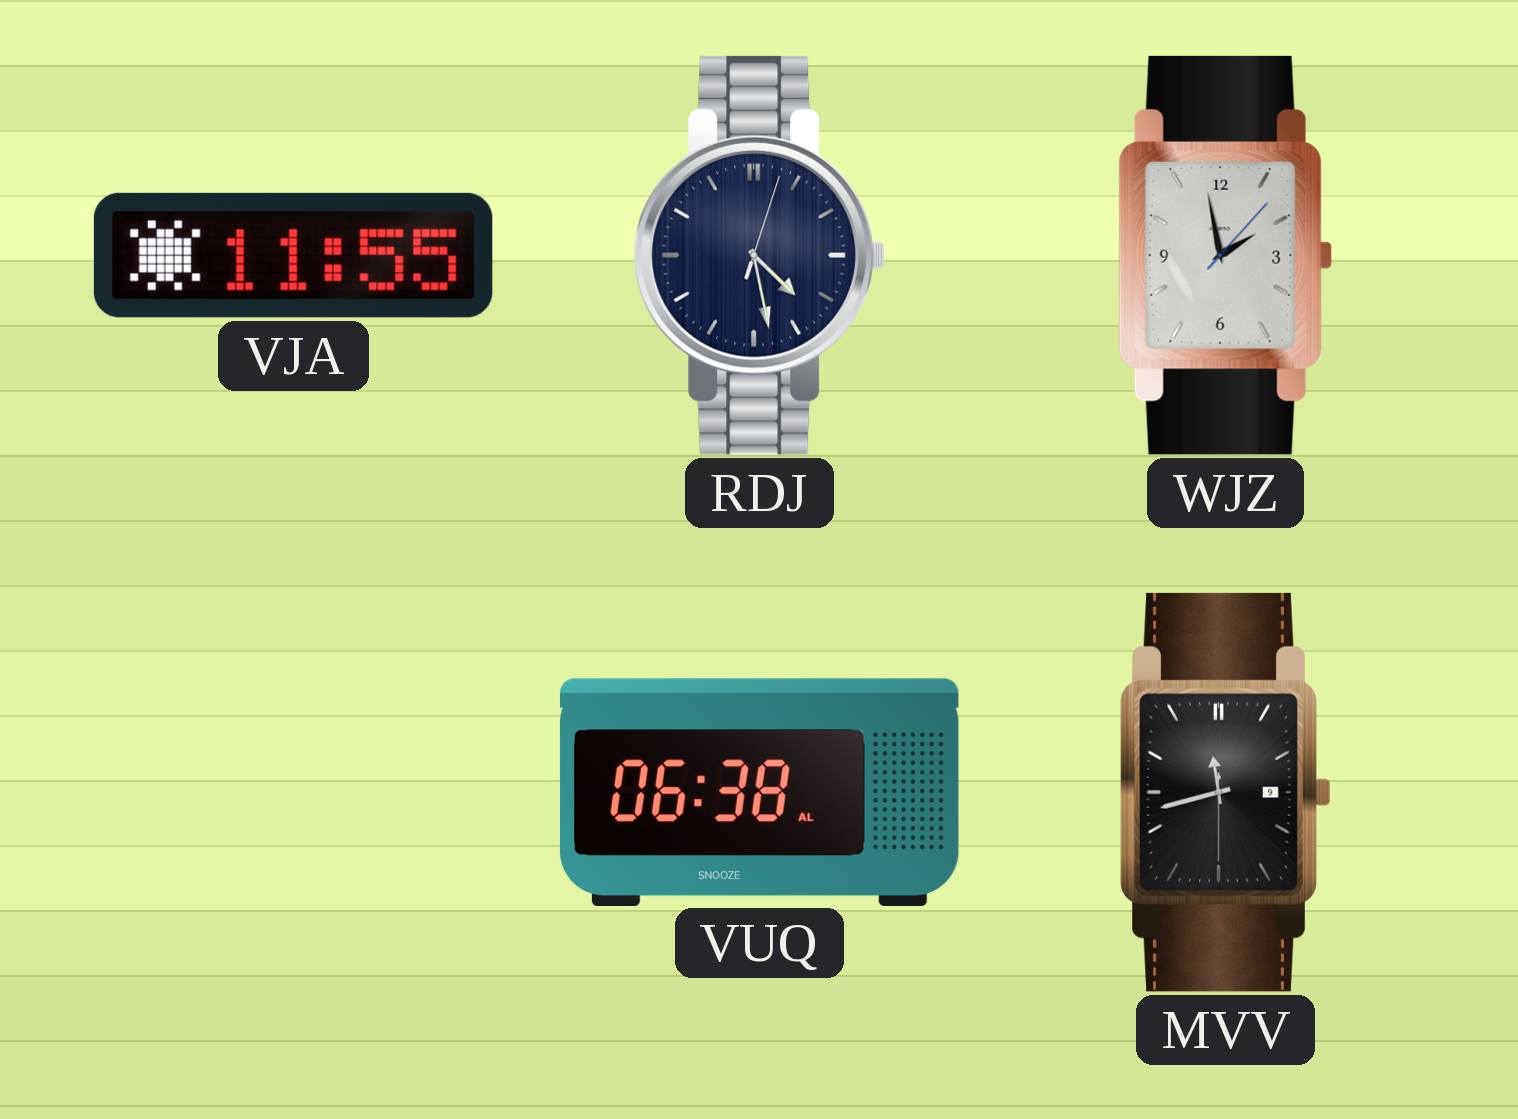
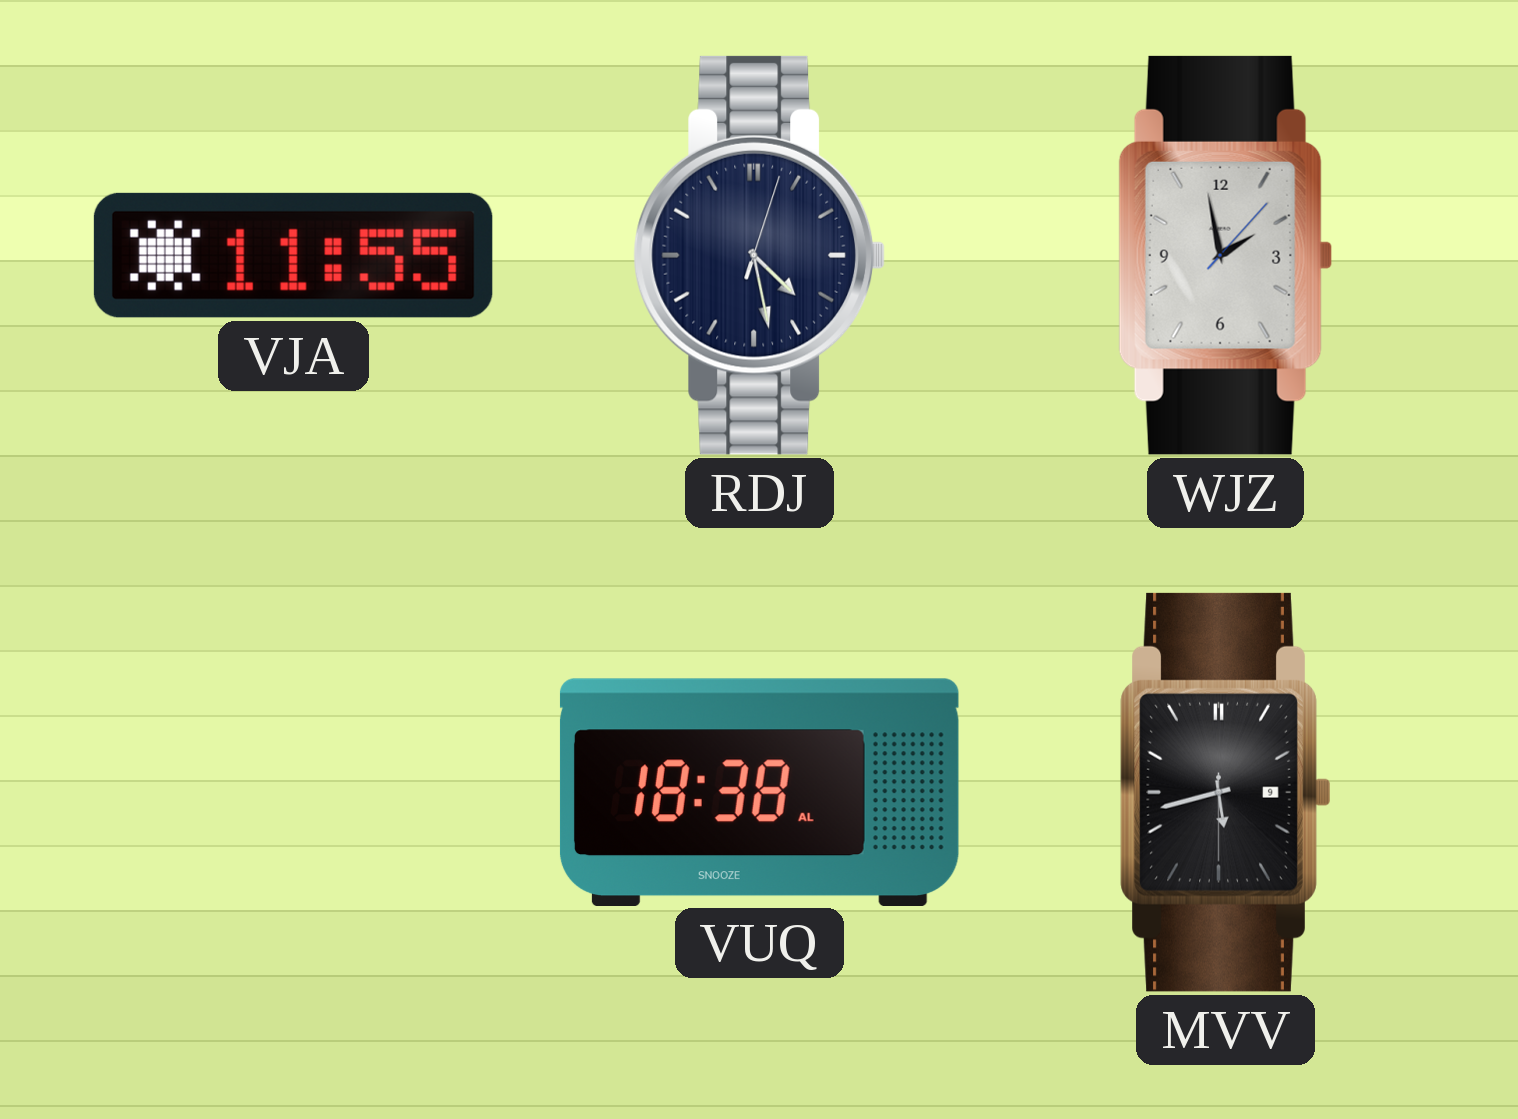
VUQ: 06:38 -> 18:38 (759, 792)
MVV: 11:42 -> 5:42 (1225, 792)
